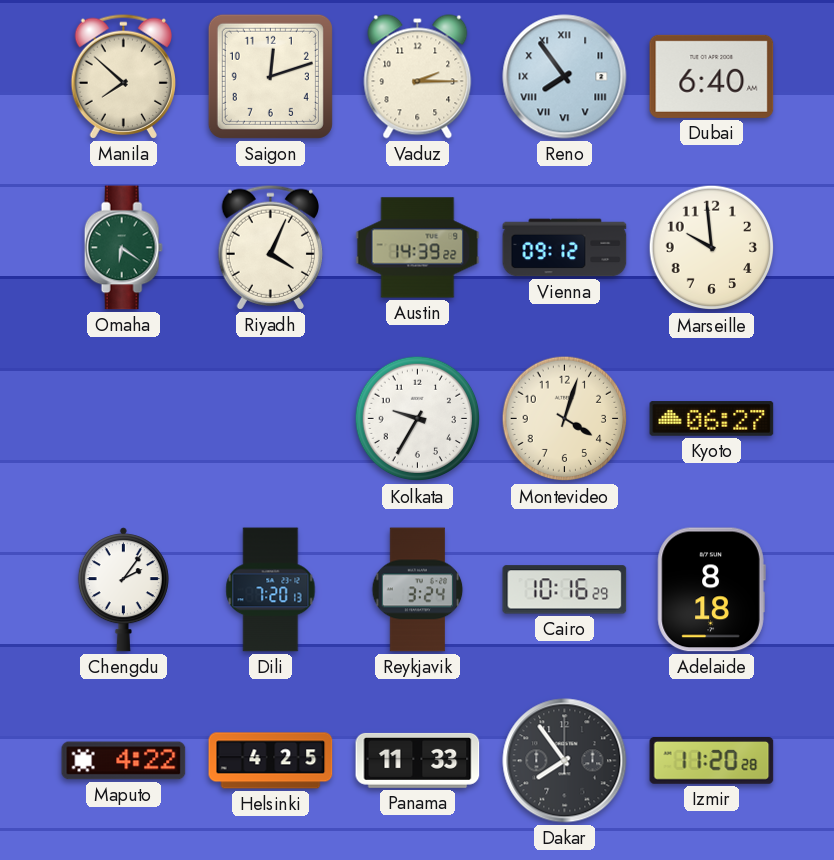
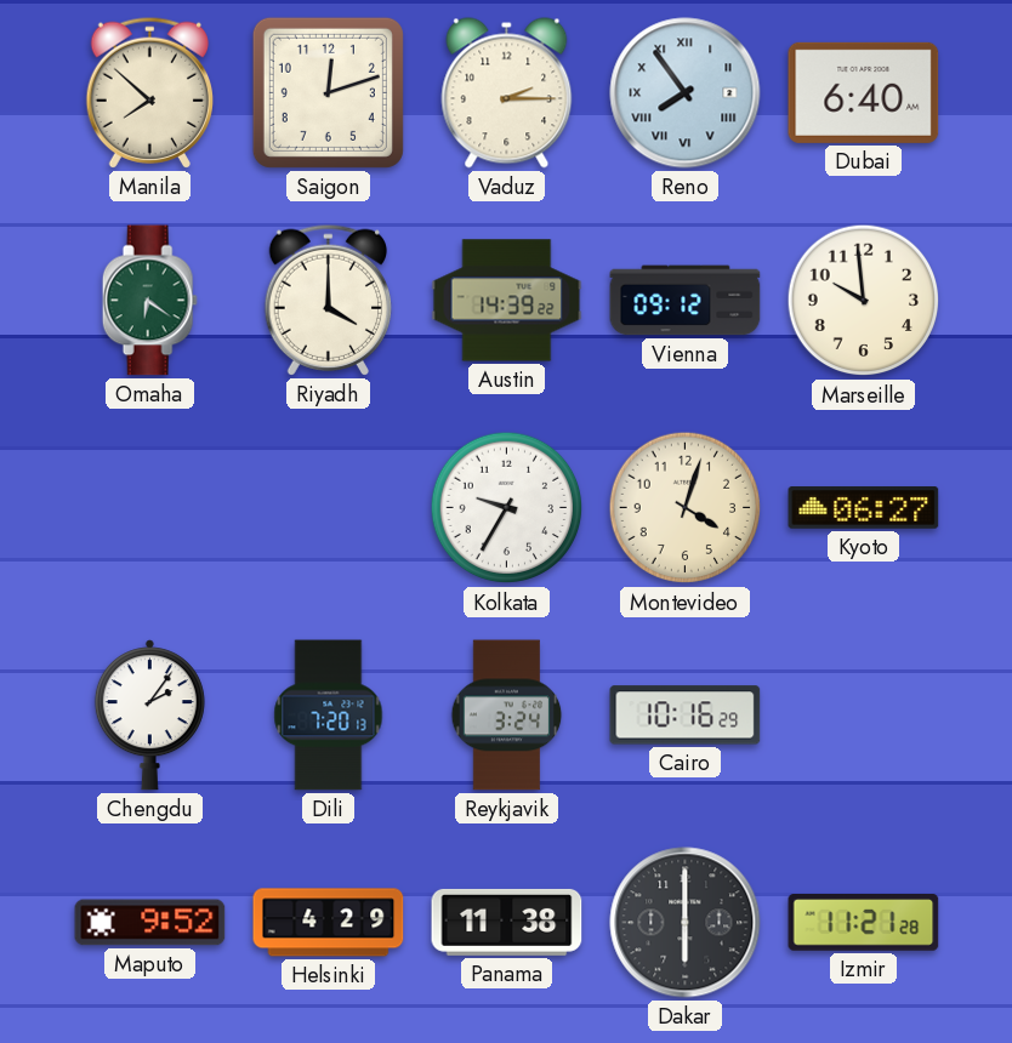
Riyadh: 4:04 -> 4:00 (328, 300)
Adelaide: 8:18 -> none (711, 590)
Maputo: 4:22 -> 9:52 (150, 923)
Helsinki: 4:25 -> 4:29 (329, 923)
Panama: 11:33 -> 11:38 (507, 922)
Dakar: 7:54 -> 6:00 (686, 923)
Izmir: 11:20 -> 11:21 (864, 923)
